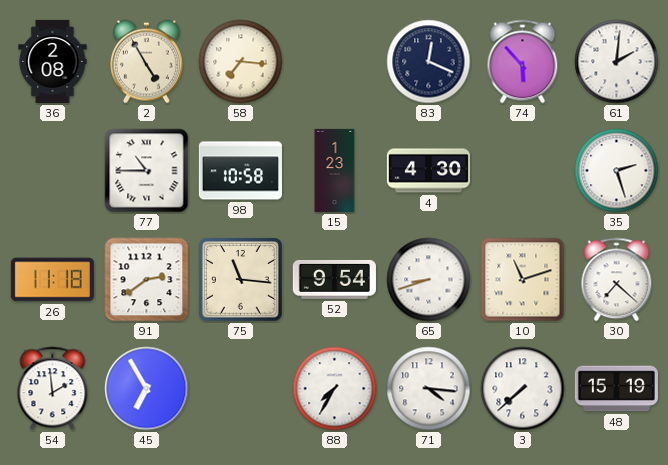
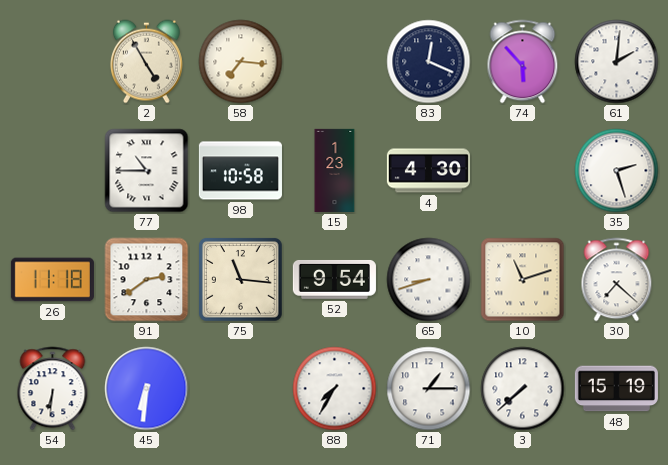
36: 2:08 -> none (53, 61)
54: 1:59 -> 6:31 (53, 389)
45: 6:55 -> 6:31 (147, 389)
71: 4:16 -> 1:15 (429, 389)
